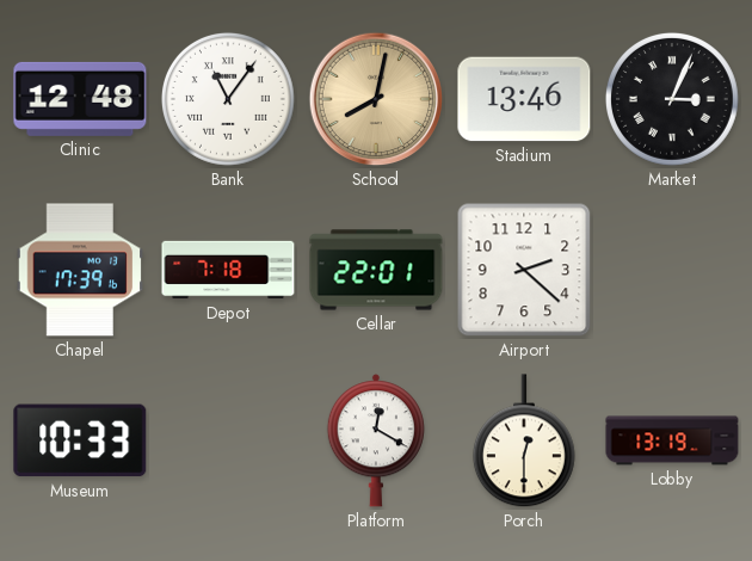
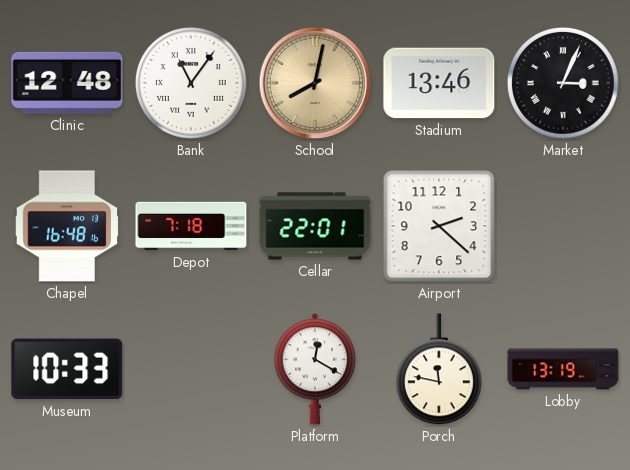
Chapel: 17:39 -> 16:48 (67, 226)
Porch: 12:30 -> 11:47 (439, 370)
